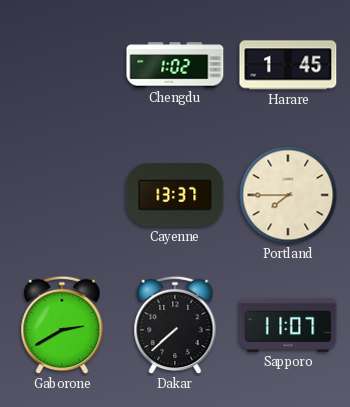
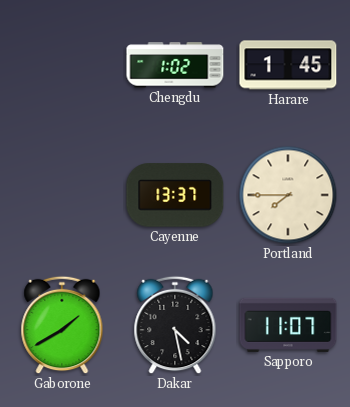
Gaborone: 2:40 -> 1:40 (62, 325)
Dakar: 7:38 -> 4:28 (175, 325)
